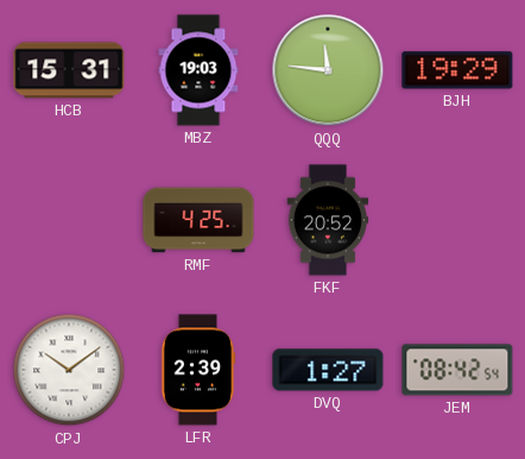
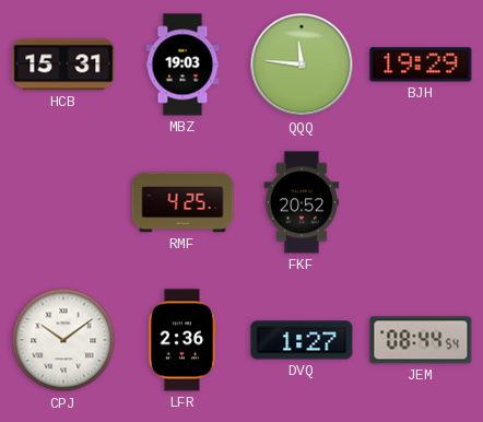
LFR: 2:39 -> 2:36 (182, 340)
JEM: 08:42 -> 08:44 (421, 340)
